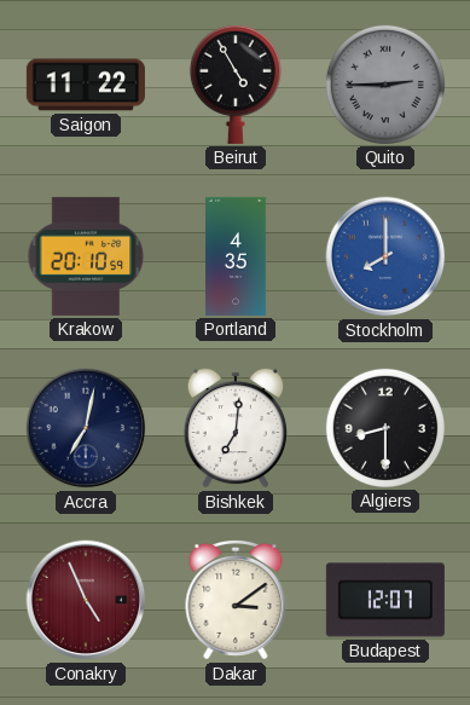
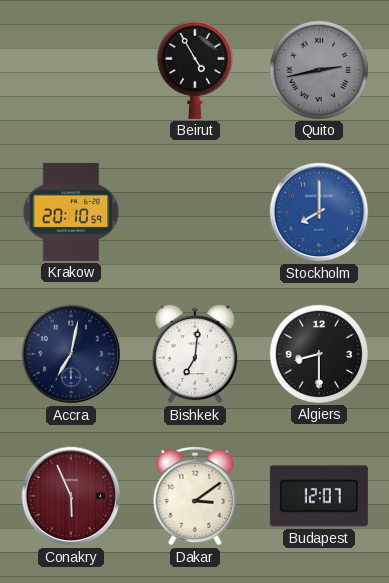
Saigon: 11:22 -> none (86, 85)
Quito: 2:45 -> 2:43 (319, 70)
Portland: 4:35 -> none (236, 256)
Conakry: 4:56 -> 5:56 (71, 496)
